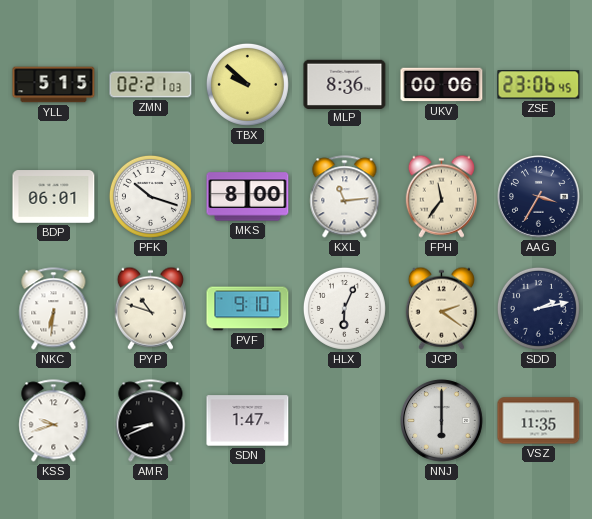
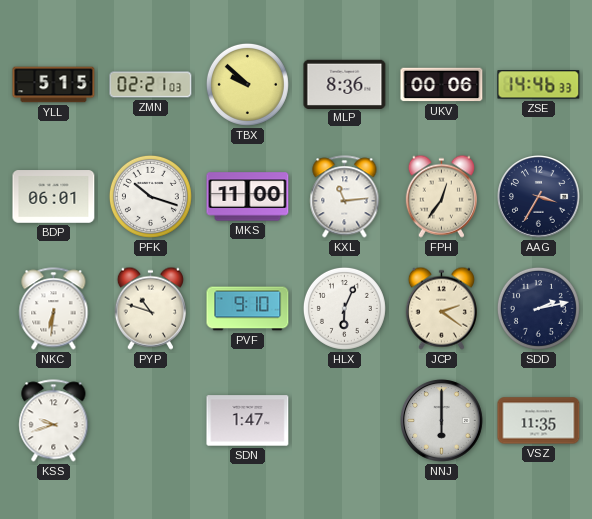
ZSE: 23:06 -> 14:46 (539, 85)
MKS: 8:00 -> 11:00 (248, 197)
FPH: 11:36 -> 12:36 (441, 196)
AMR: 8:41 -> none (151, 421)
